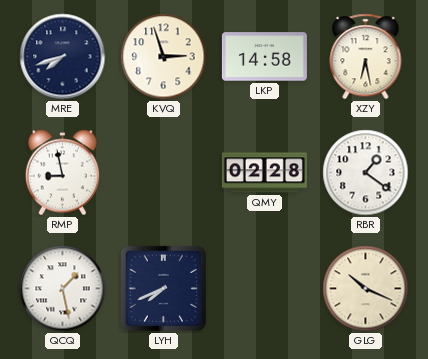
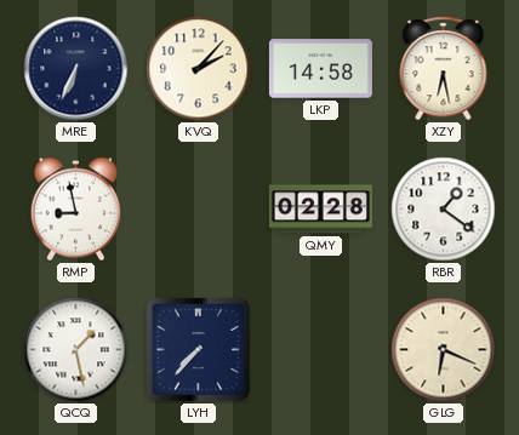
MRE: 7:42 -> 6:34 (76, 69)
KVQ: 2:57 -> 2:07 (199, 69)
LYH: 7:41 -> 7:37 (198, 349)
GLG: 10:19 -> 6:19 (444, 350)
